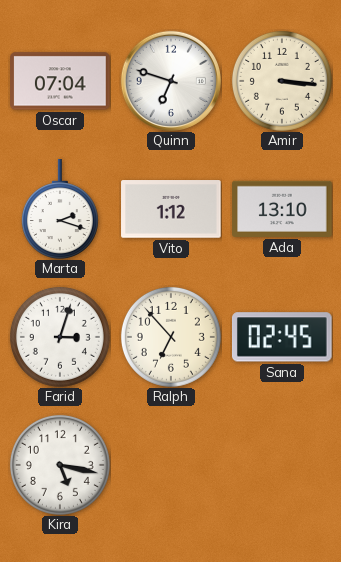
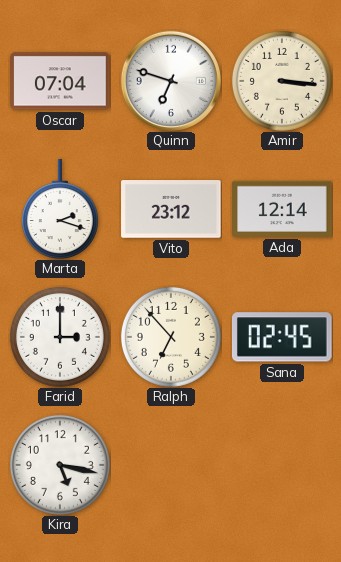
Vito: 1:12 -> 23:12 (171, 209)
Ada: 13:10 -> 12:14 (282, 209)
Farid: 3:03 -> 3:00 (60, 337)
